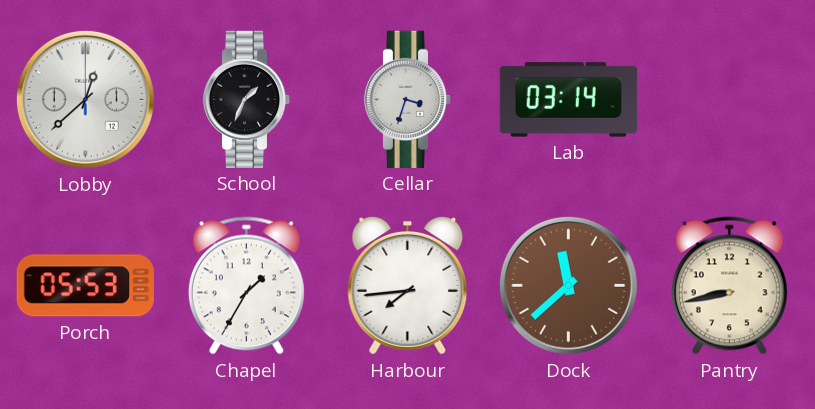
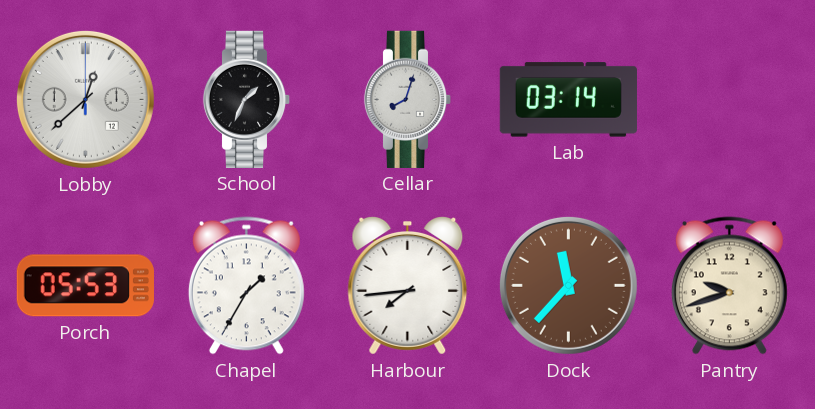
Cellar: 3:33 -> 8:03 (408, 99)
Dock: 11:38 -> 11:37 (568, 285)
Pantry: 8:43 -> 9:42 (729, 286)
